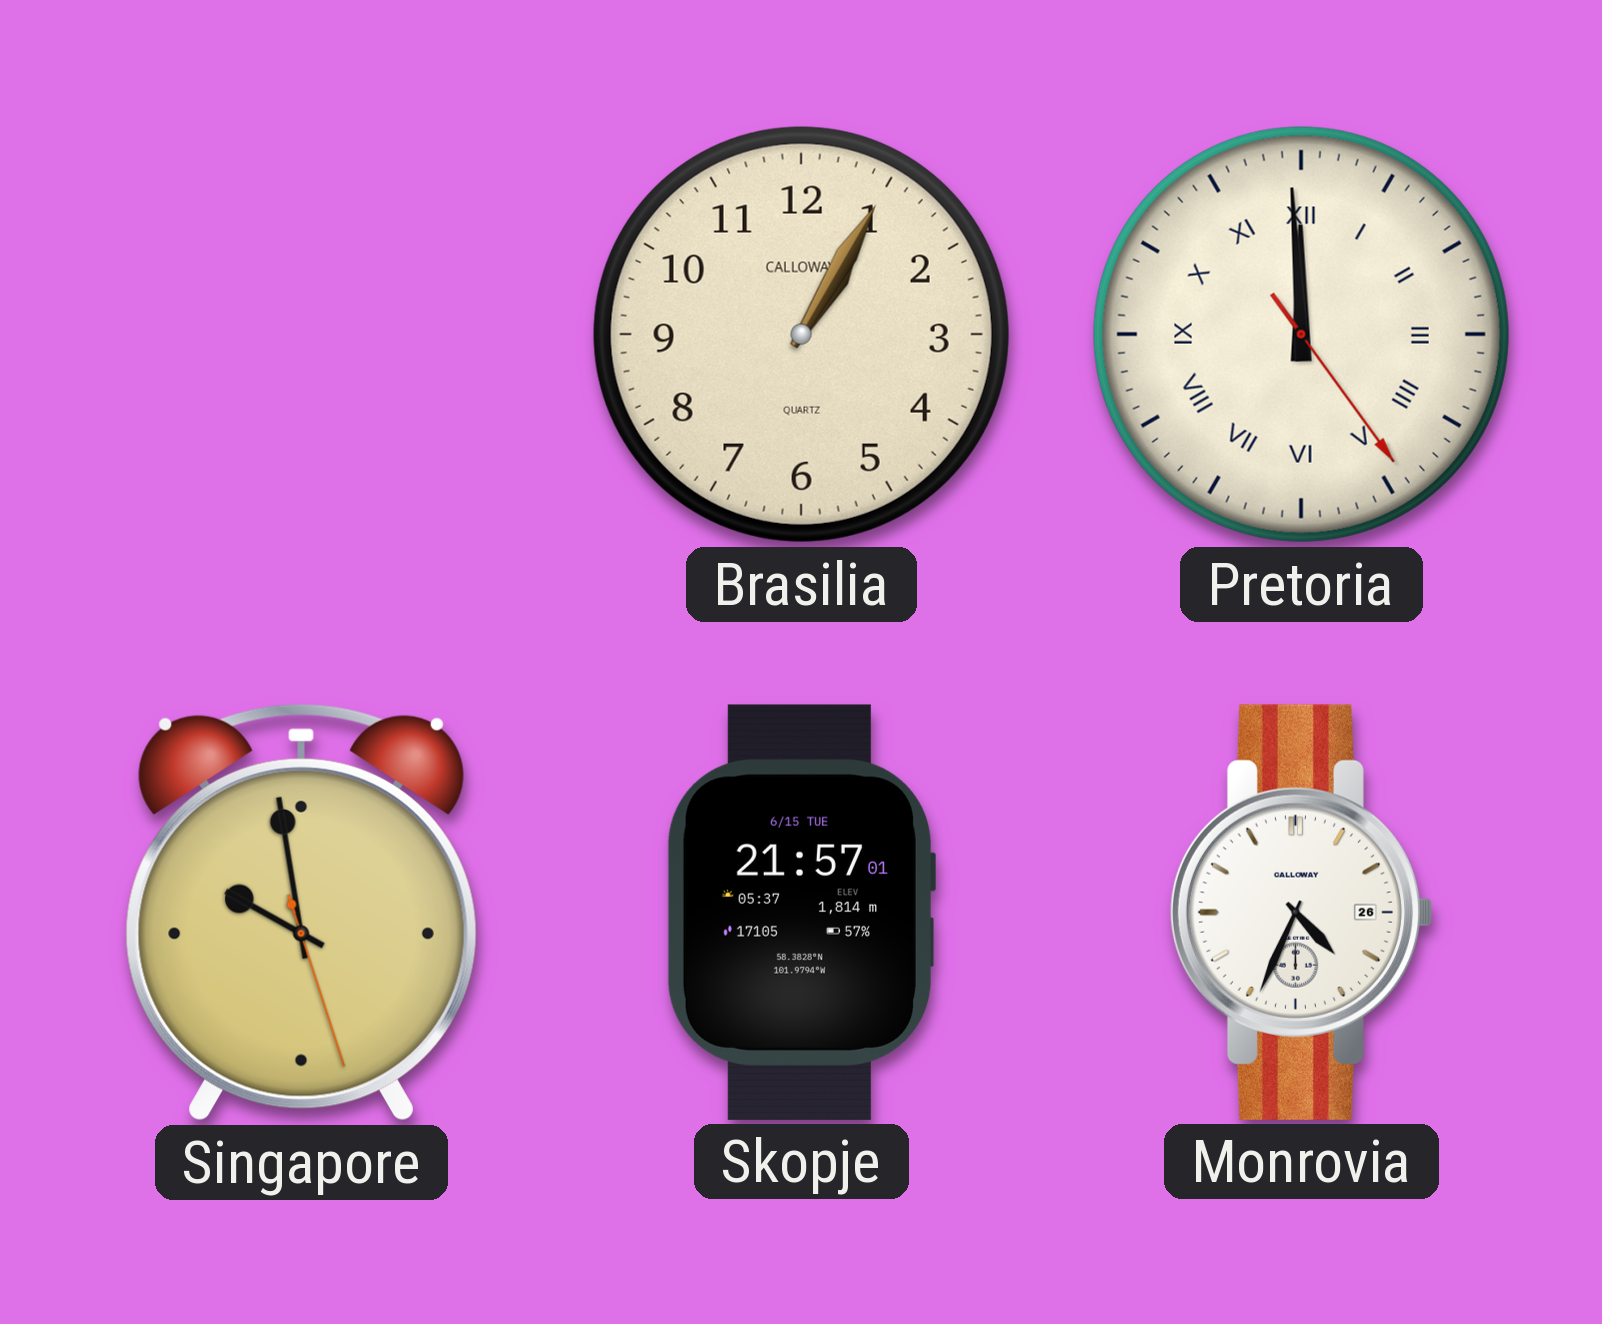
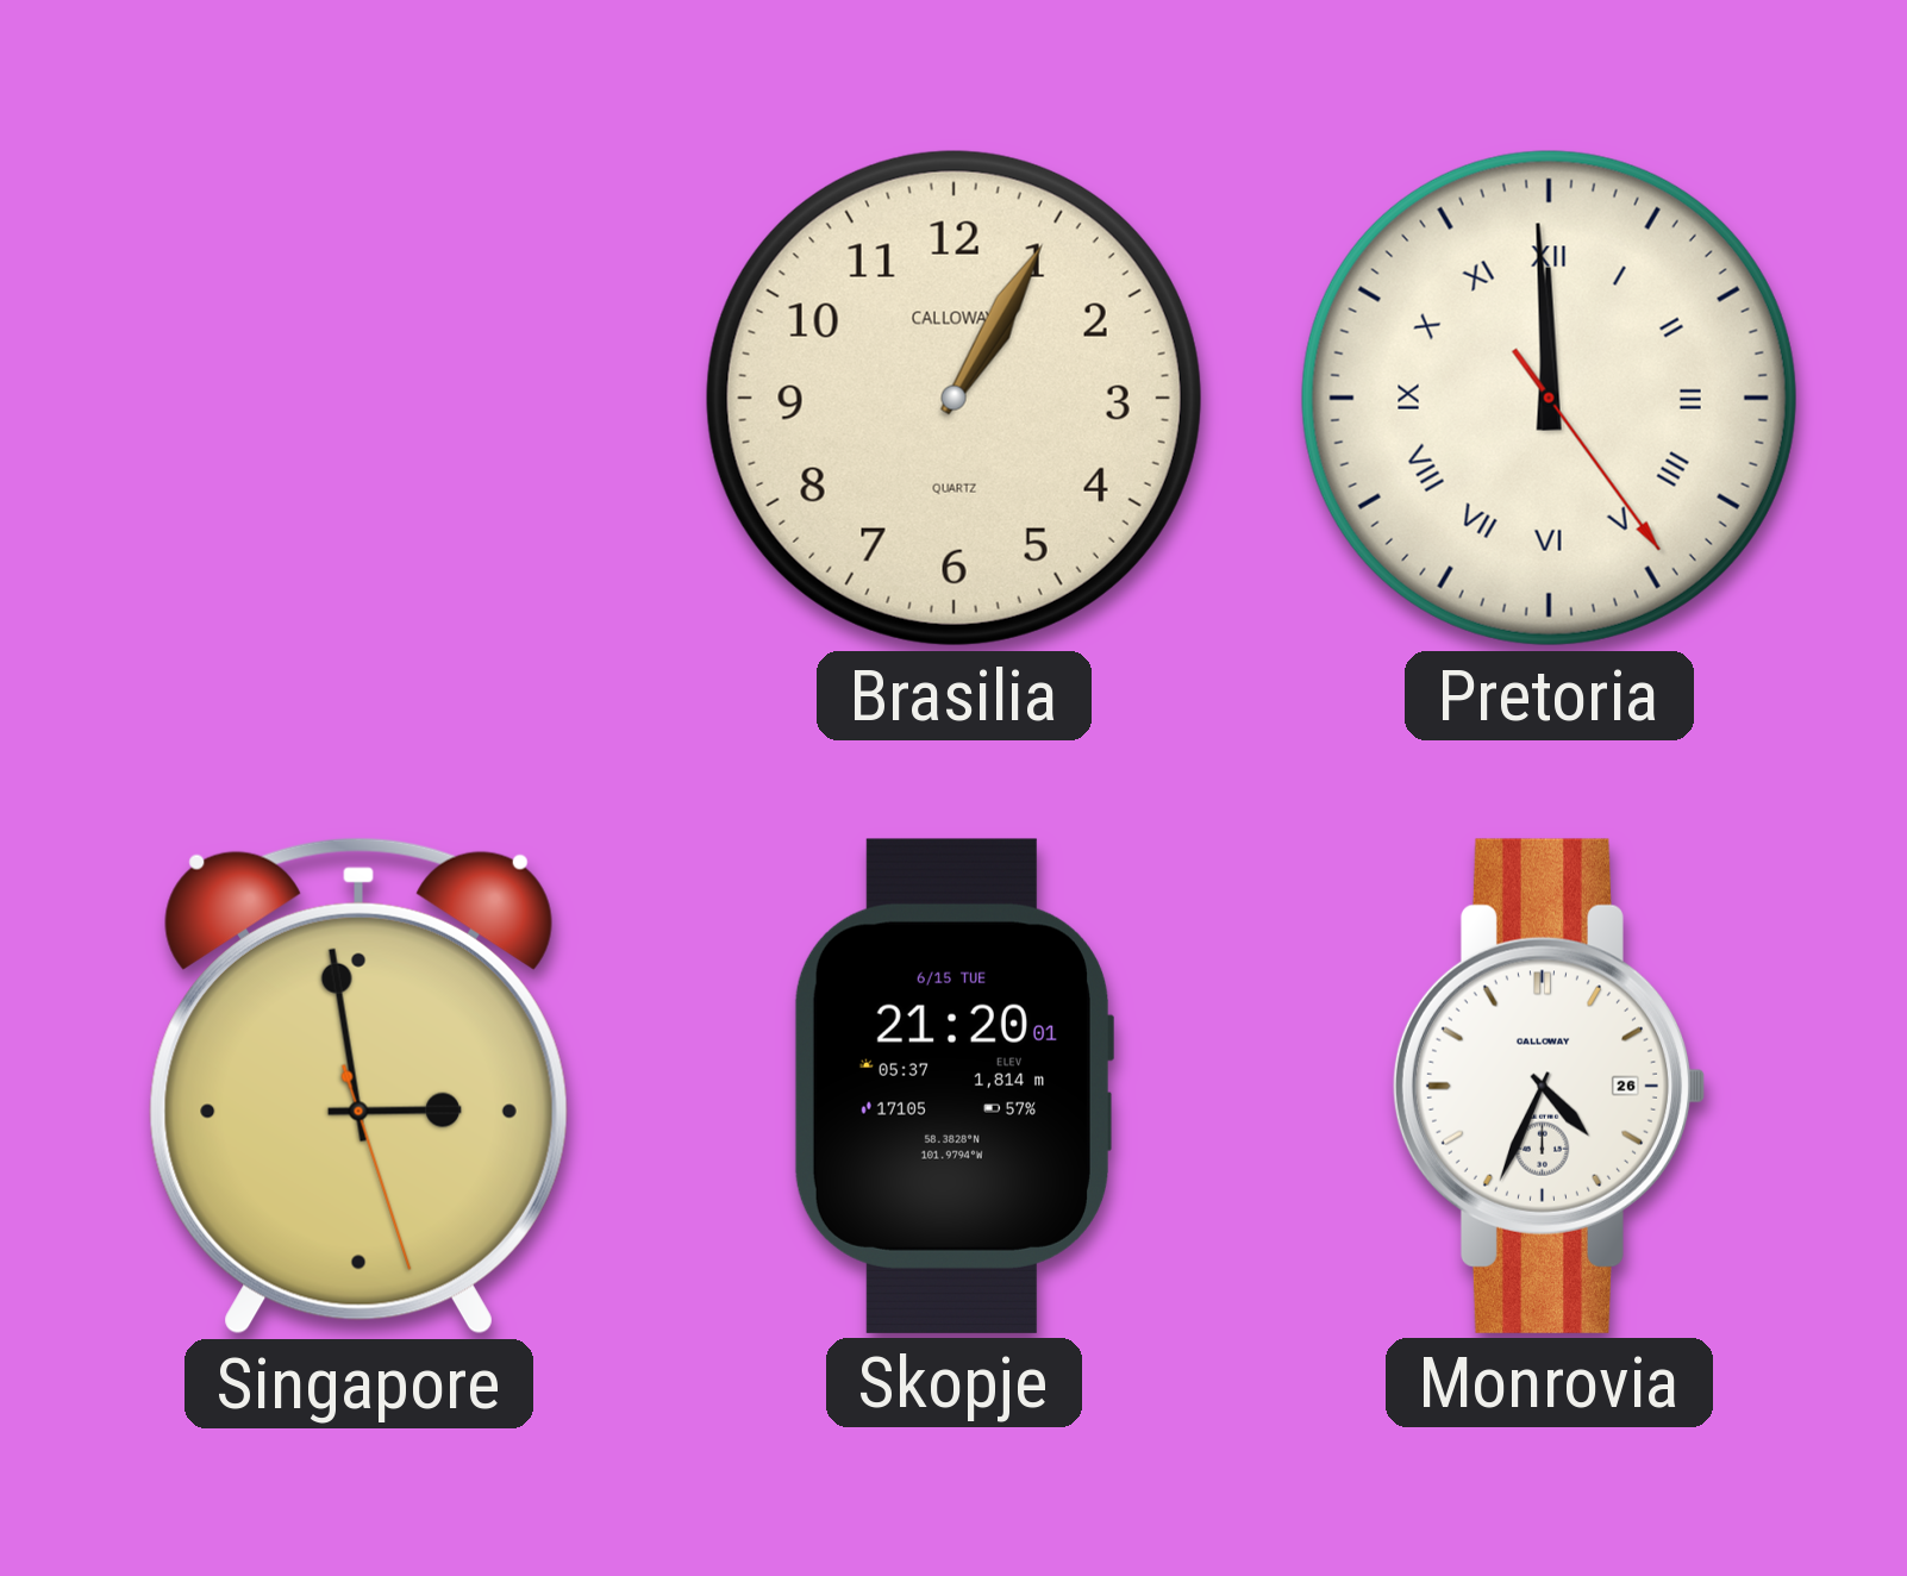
Singapore: 9:58 -> 2:58 (358, 1086)
Skopje: 21:57 -> 21:20 (952, 1086)
